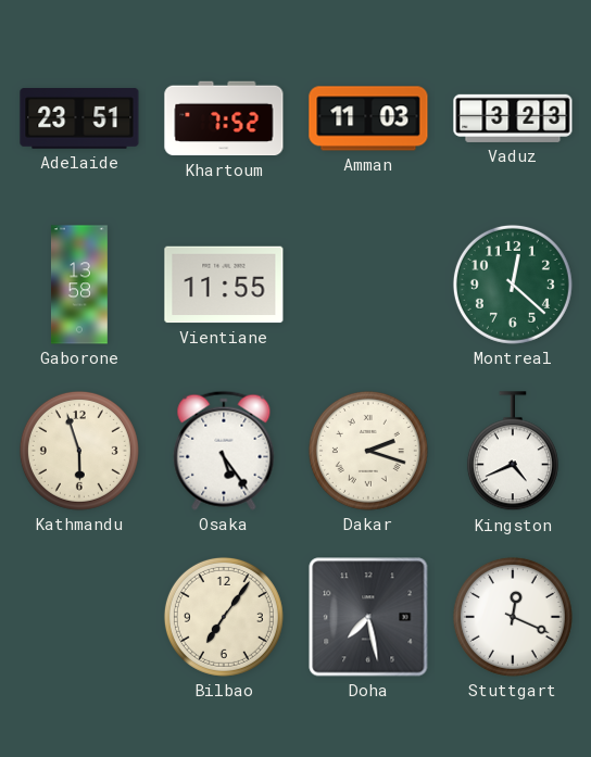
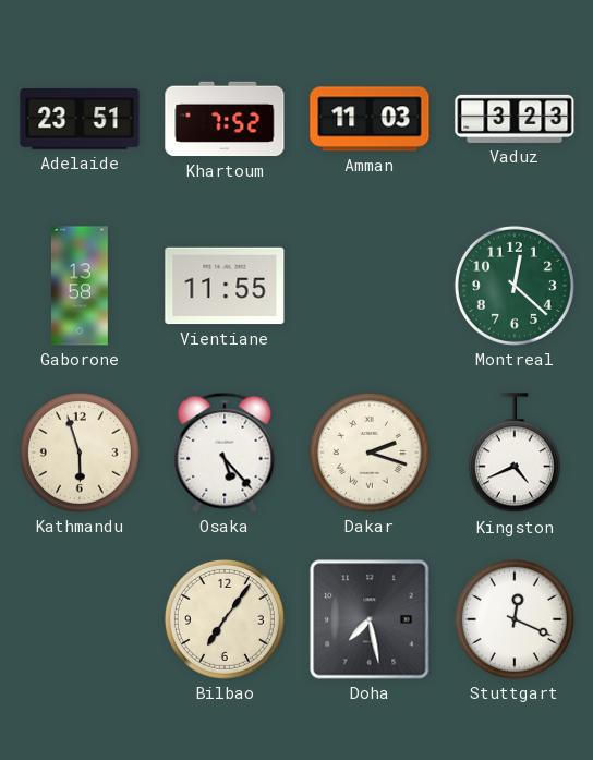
Osaka: 5:24 -> 5:23 (225, 453)
